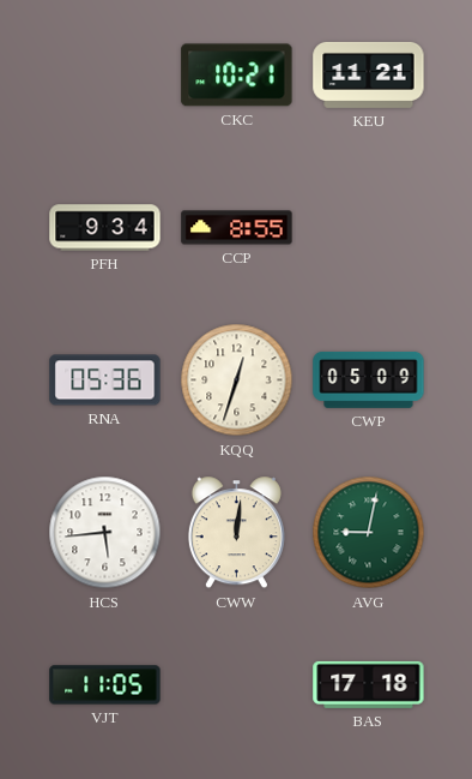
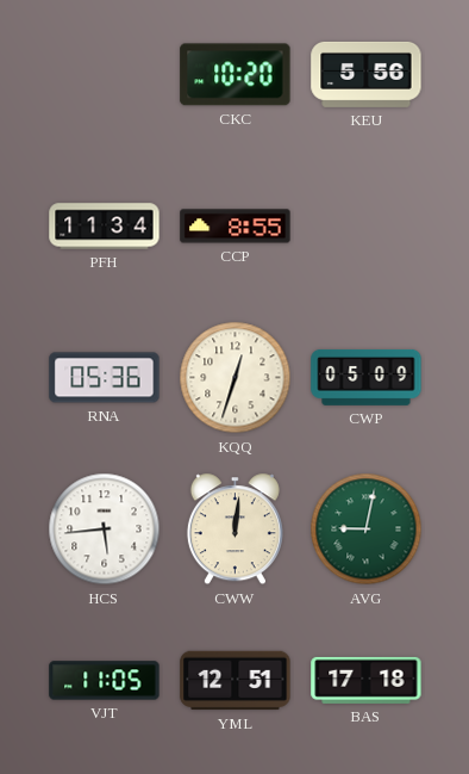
CKC: 10:21 -> 10:20 (236, 75)
KEU: 11:21 -> 5:56 (367, 74)
PFH: 9:34 -> 11:34 (105, 227)
YML: none -> 12:51 (236, 681)
